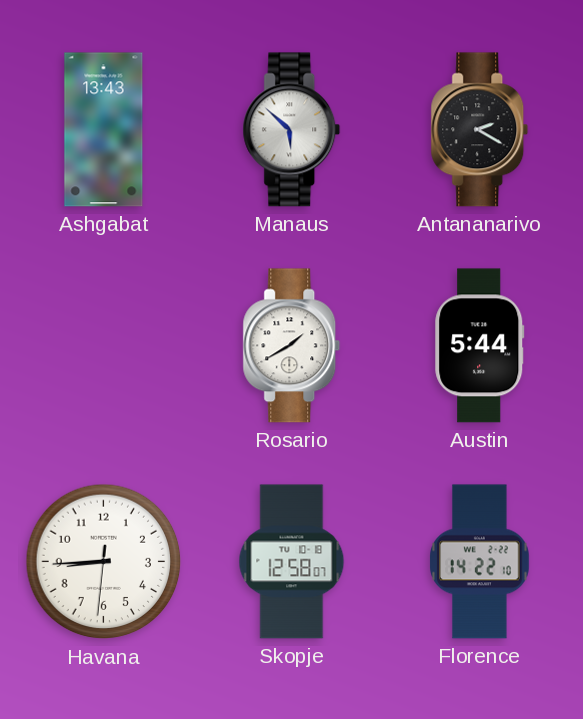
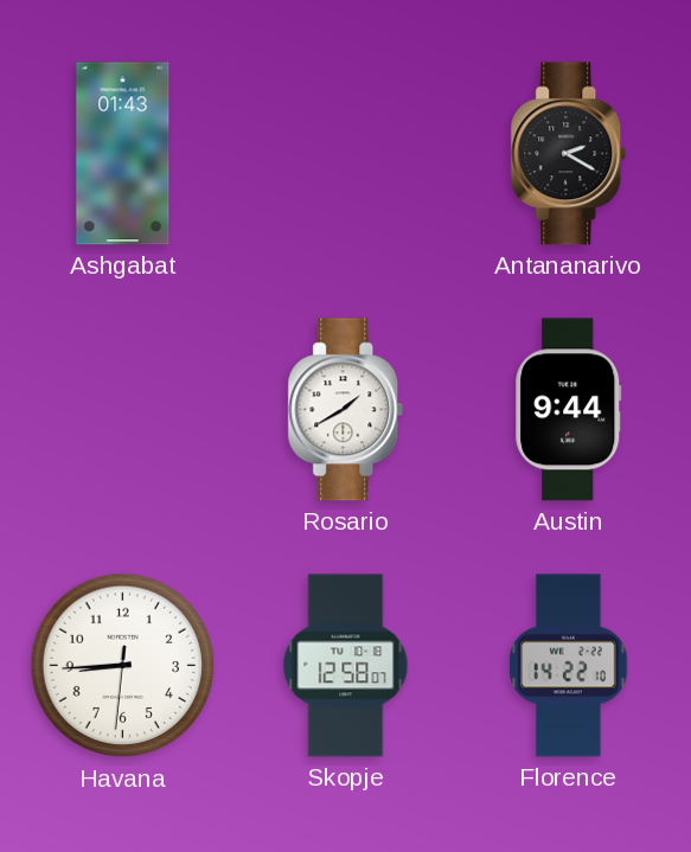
Ashgabat: 13:43 -> 01:43 (123, 154)
Manaus: 5:52 -> none (292, 130)
Austin: 5:44 -> 9:44 (569, 410)
